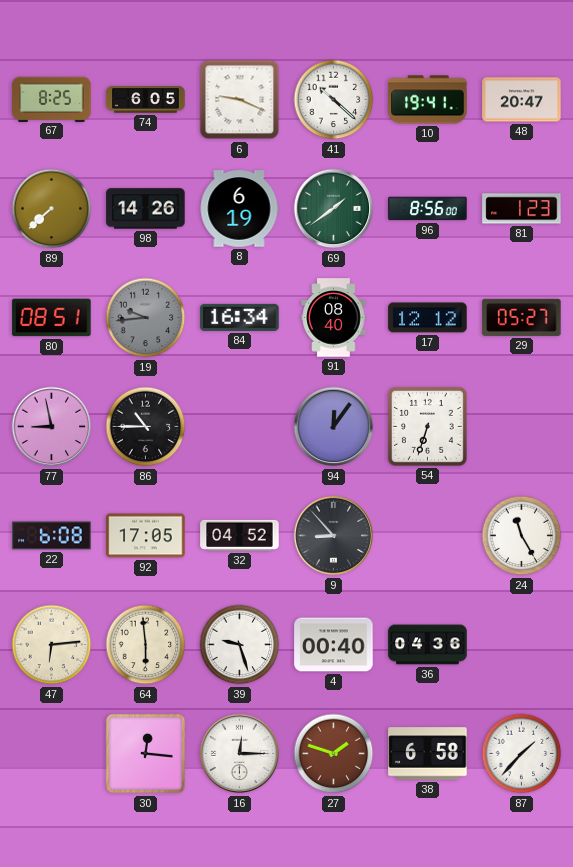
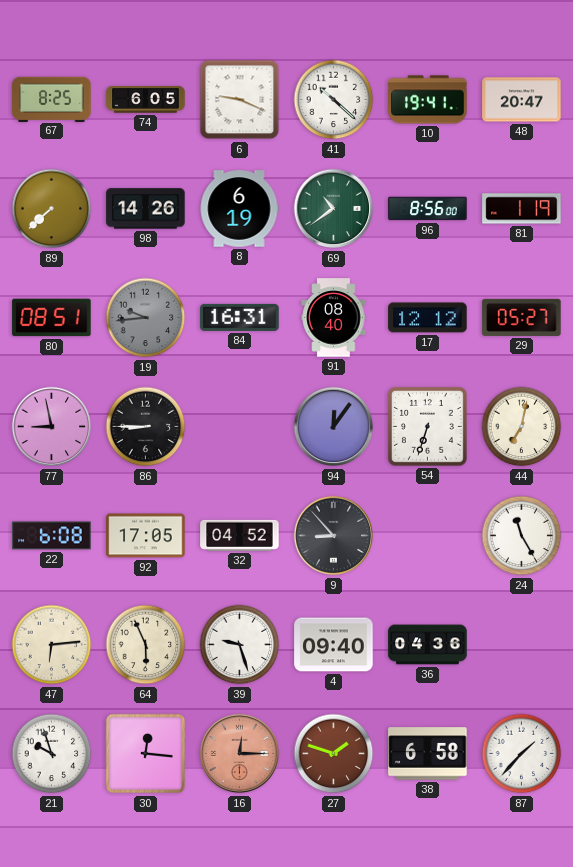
69: 1:39 -> 10:39 (334, 209)
81: 1:23 -> 1:19 (522, 209)
84: 16:34 -> 16:31 (240, 317)
86: 10:45 -> 8:45 (146, 427)
44: none -> 7:02 (522, 427)
64: 5:59 -> 5:56 (146, 645)
4: 00:40 -> 09:40 (334, 645)
21: none -> 9:57 (52, 754)
16 dial: white -> salmon (240, 754)
